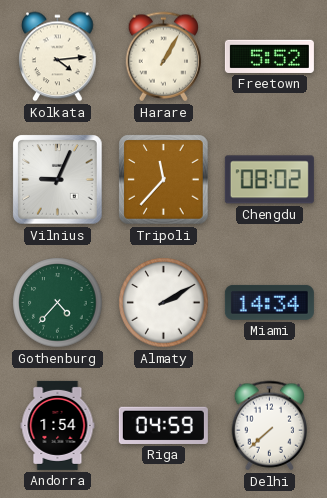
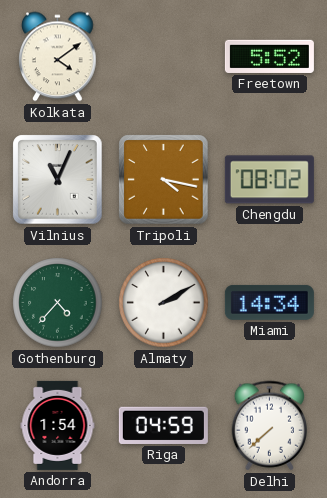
Kolkata: 4:14 -> 4:09 (58, 57)
Harare: 1:05 -> none (164, 57)
Vilnius: 9:04 -> 11:04 (58, 180)
Tripoli: 11:37 -> 4:17 (164, 180)
